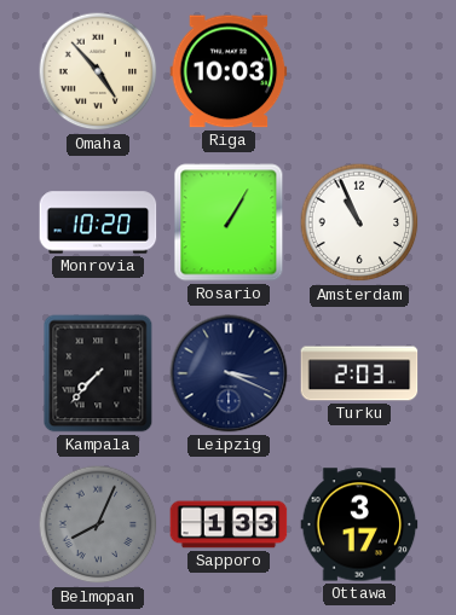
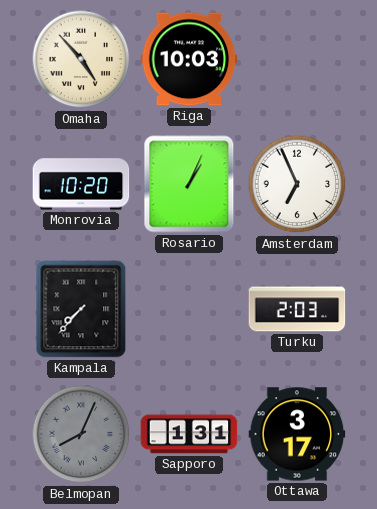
Rosario: 1:05 -> 1:04 (189, 184)
Amsterdam: 10:56 -> 6:56 (297, 184)
Leipzig: 3:19 -> none (229, 373)
Sapporo: 1:33 -> 1:31 (189, 434)
